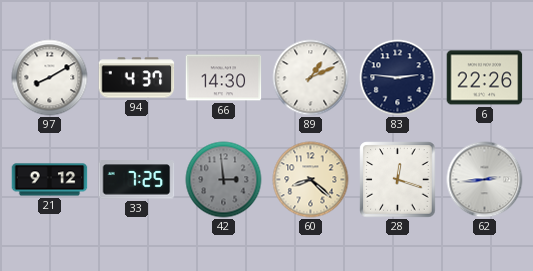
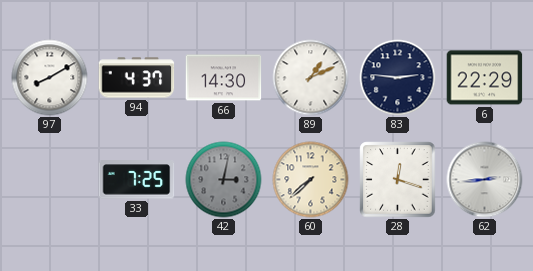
6: 22:26 -> 22:29 (485, 78)
21: 9:12 -> none (50, 180)
42: 2:59 -> 3:02 (224, 180)
60: 8:22 -> 7:38 (311, 180)
